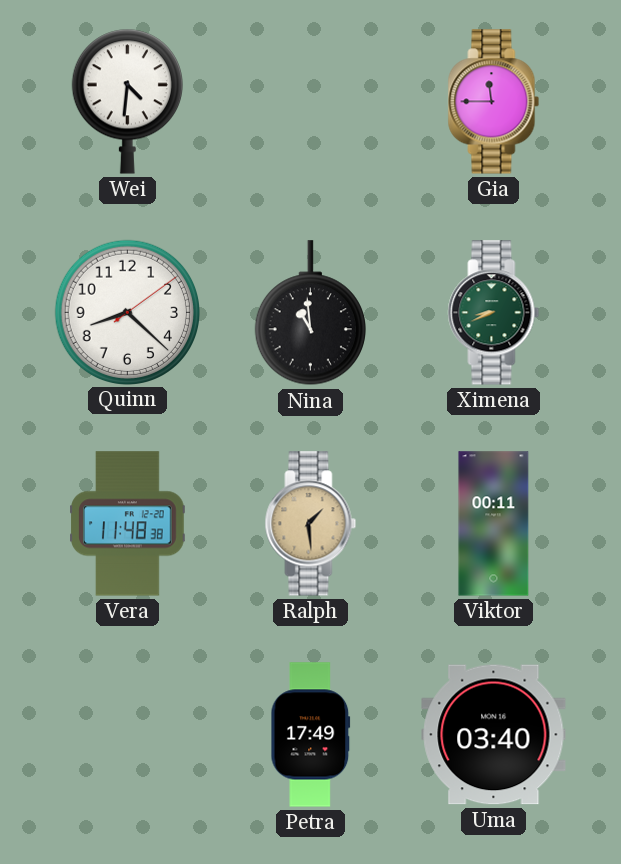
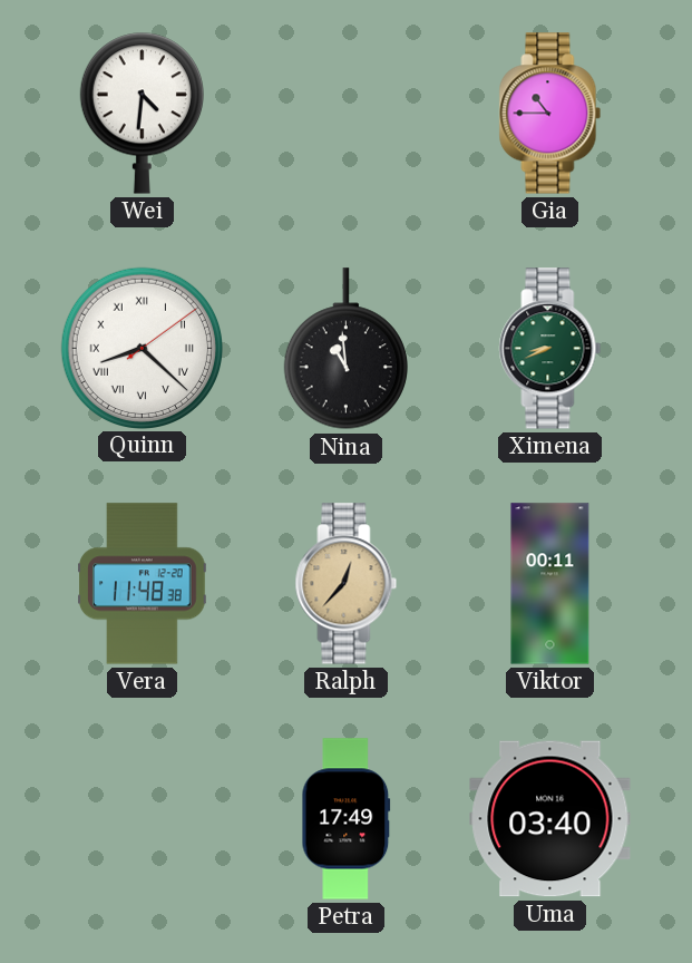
Gia: 11:45 -> 10:45 (550, 114)
Quinn numerals: Arabic -> Roman (142, 348)
Ralph: 1:29 -> 12:37 (347, 584)
